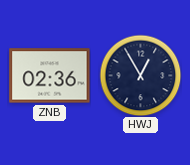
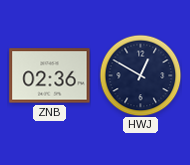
HWJ: 12:55 -> 12:50 (140, 75)
